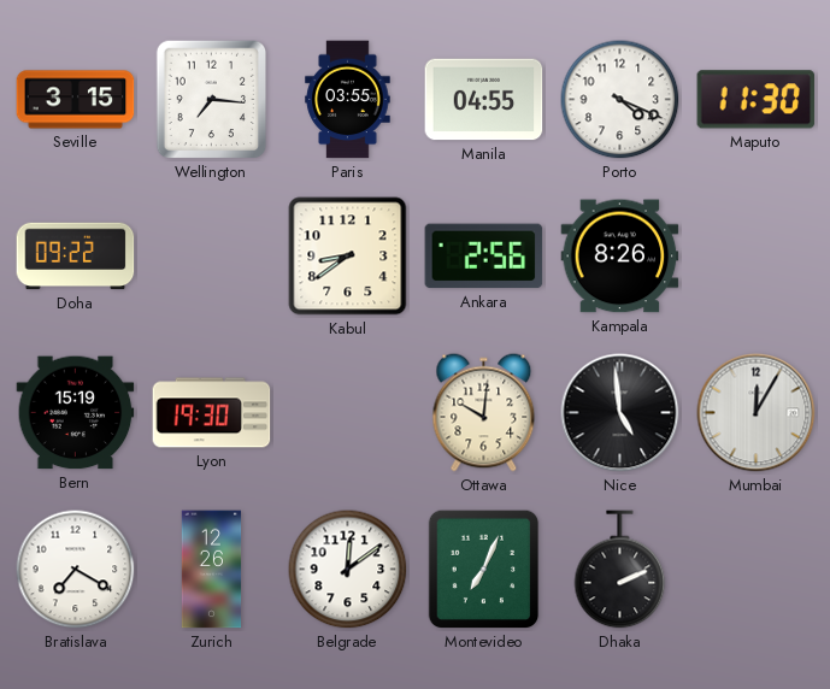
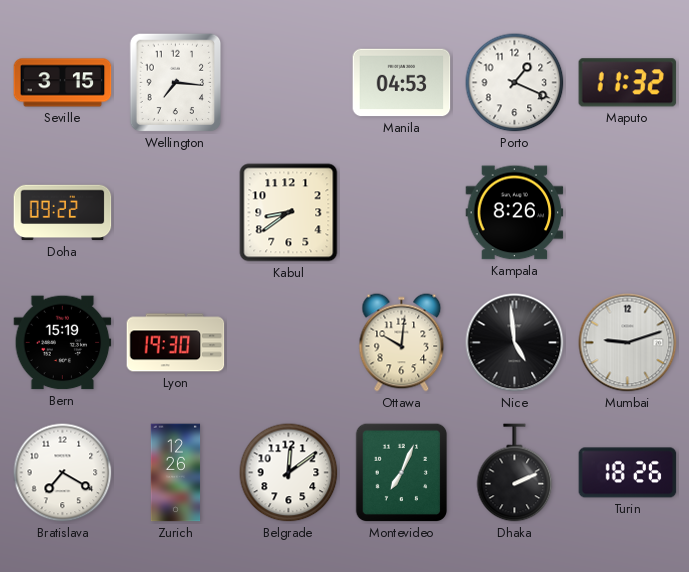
Paris: 03:55 -> none (348, 100)
Manila: 04:55 -> 04:53 (402, 83)
Porto: 4:19 -> 1:19 (515, 83)
Maputo: 11:30 -> 11:32 (628, 83)
Ankara: 2:56 -> none (484, 257)
Mumbai: 12:05 -> 9:12 (628, 343)
Turin: none -> 18:26 (628, 473)
